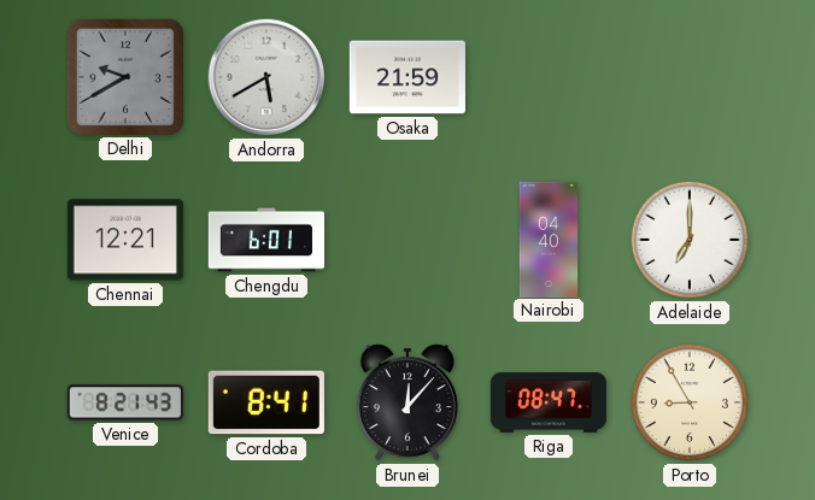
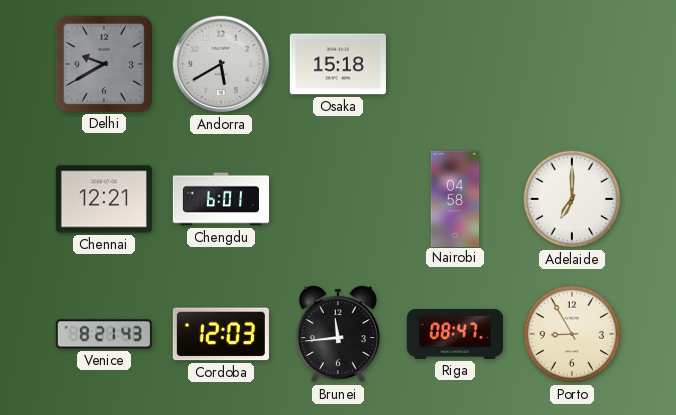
Osaka: 21:59 -> 15:18 (338, 64)
Nairobi: 04:40 -> 04:58 (455, 198)
Cordoba: 8:41 -> 12:03 (221, 334)
Brunei: 12:07 -> 11:44 (338, 334)
